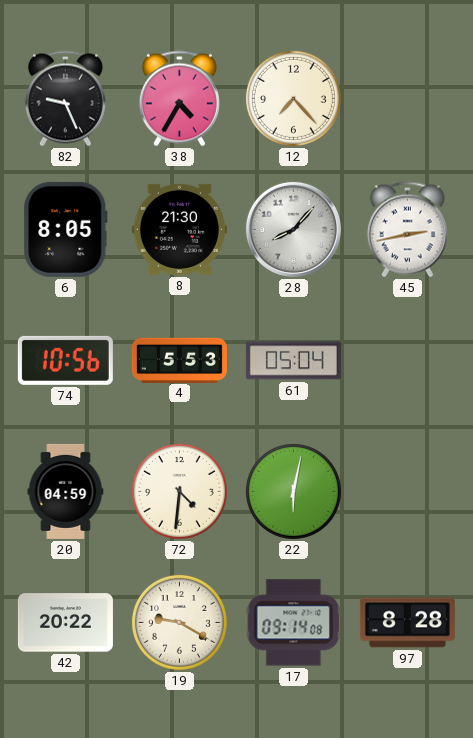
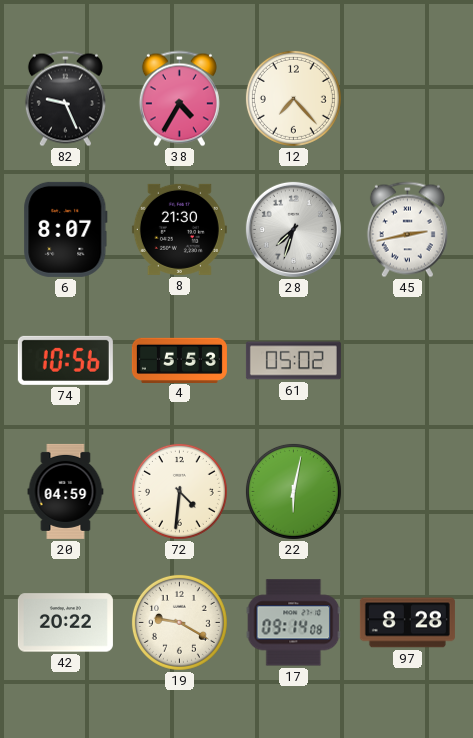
6: 8:05 -> 8:07 (66, 229)
28: 8:07 -> 7:33 (293, 229)
61: 05:04 -> 05:02 (293, 361)
